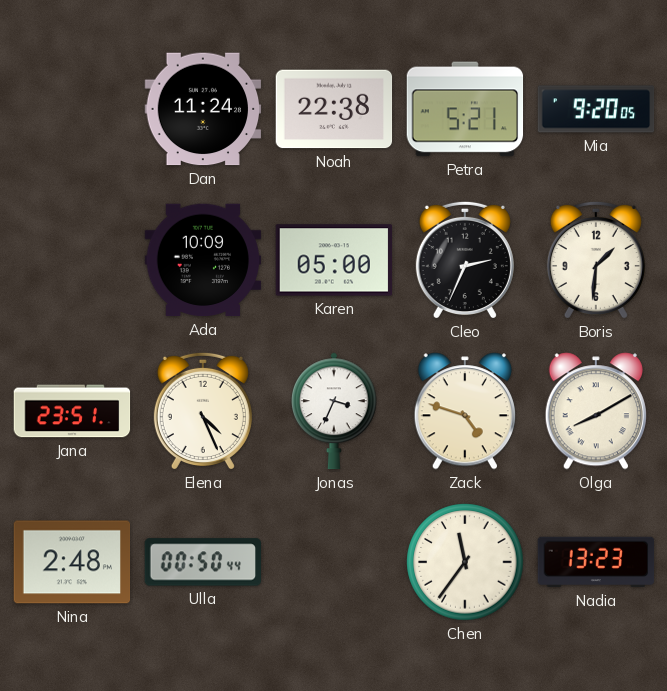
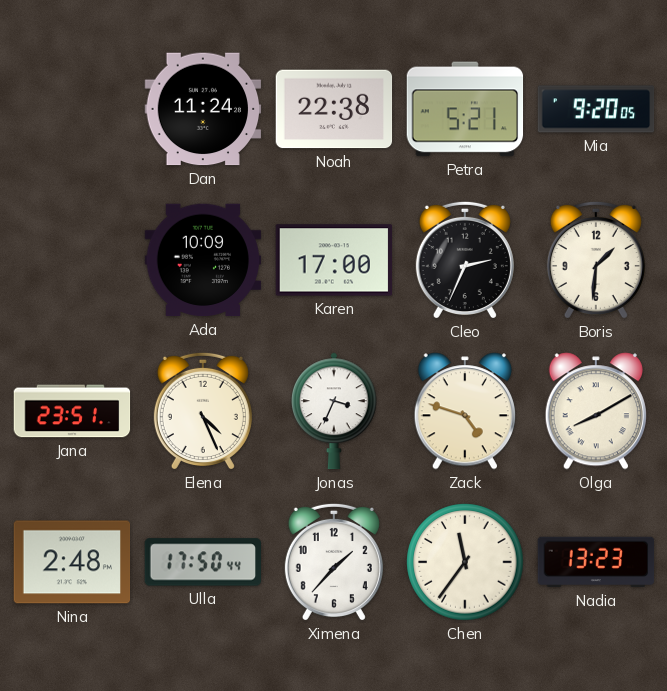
Karen: 05:00 -> 17:00 (334, 260)
Ulla: 00:50 -> 17:50 (203, 562)
Ximena: none -> 1:37 (334, 562)
